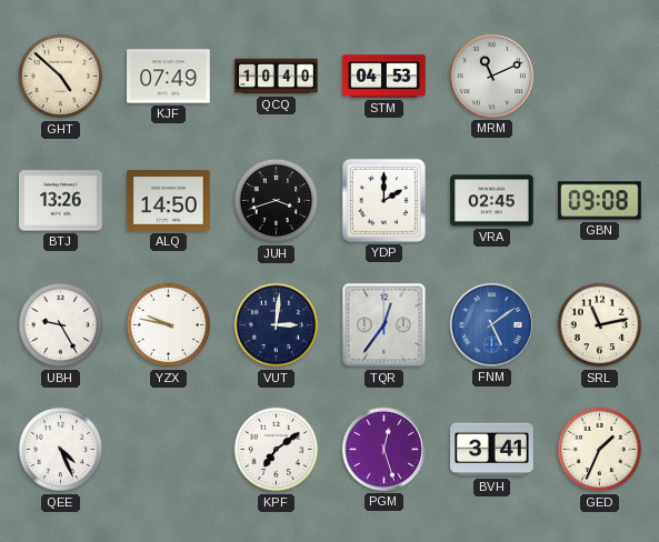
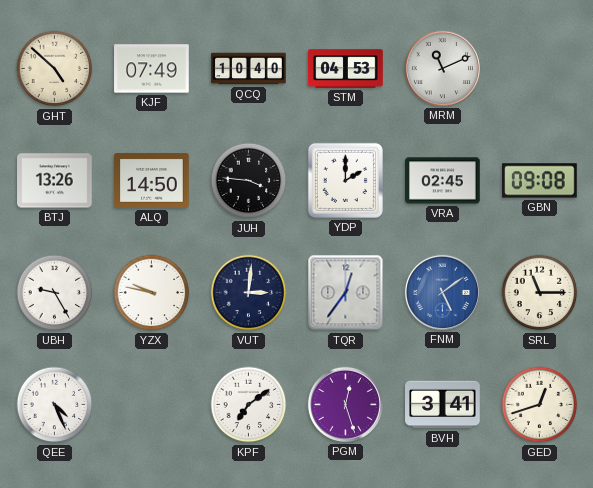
JUH: 3:42 -> 3:46 (249, 181)
SRL: 11:13 -> 11:15 (540, 293)
GED: 1:34 -> 12:42 (540, 405)
